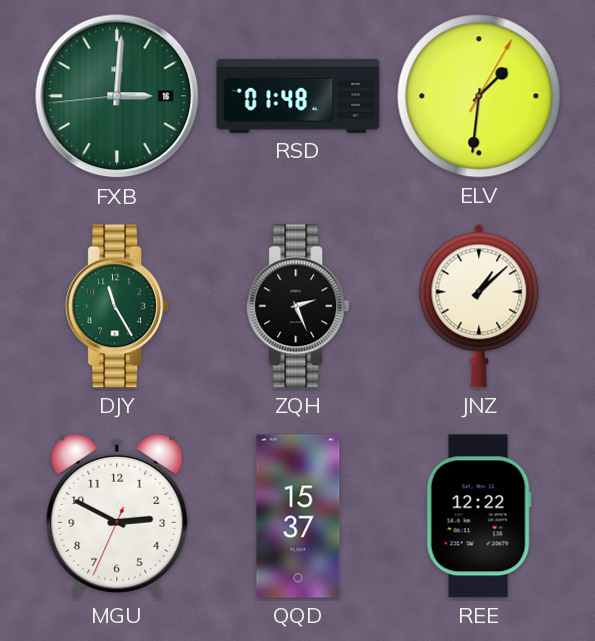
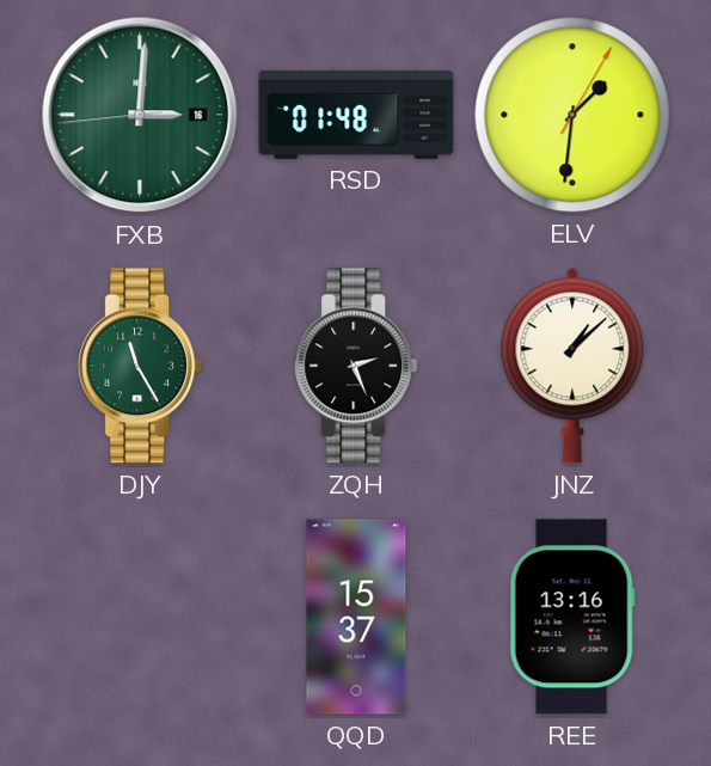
MGU: 2:49 -> none (117, 516)
REE: 12:22 -> 13:16 (572, 617)
